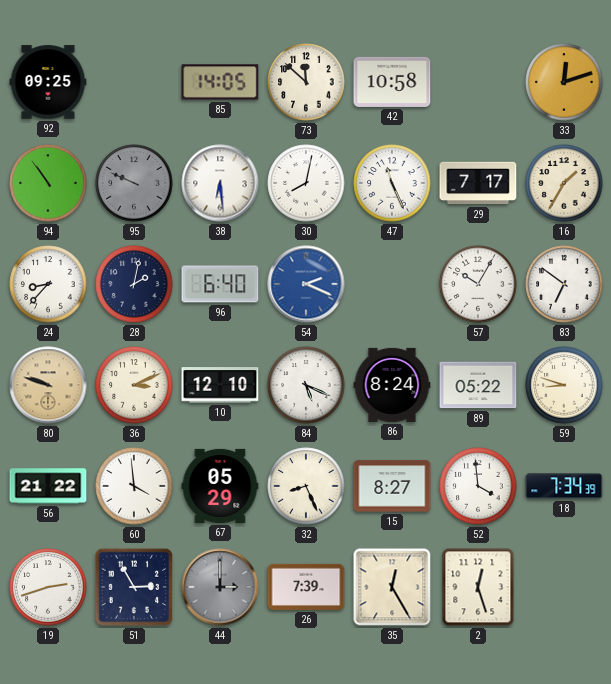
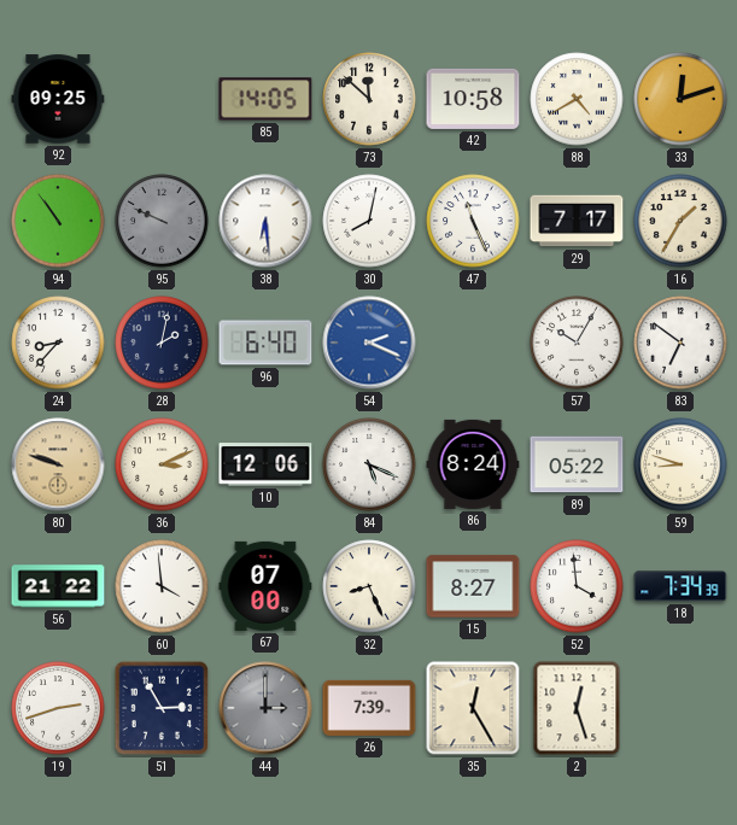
88: none -> 4:40 (577, 99)
10: 12:10 -> 12:06 (265, 464)
67: 05:29 -> 07:00 (265, 586)
